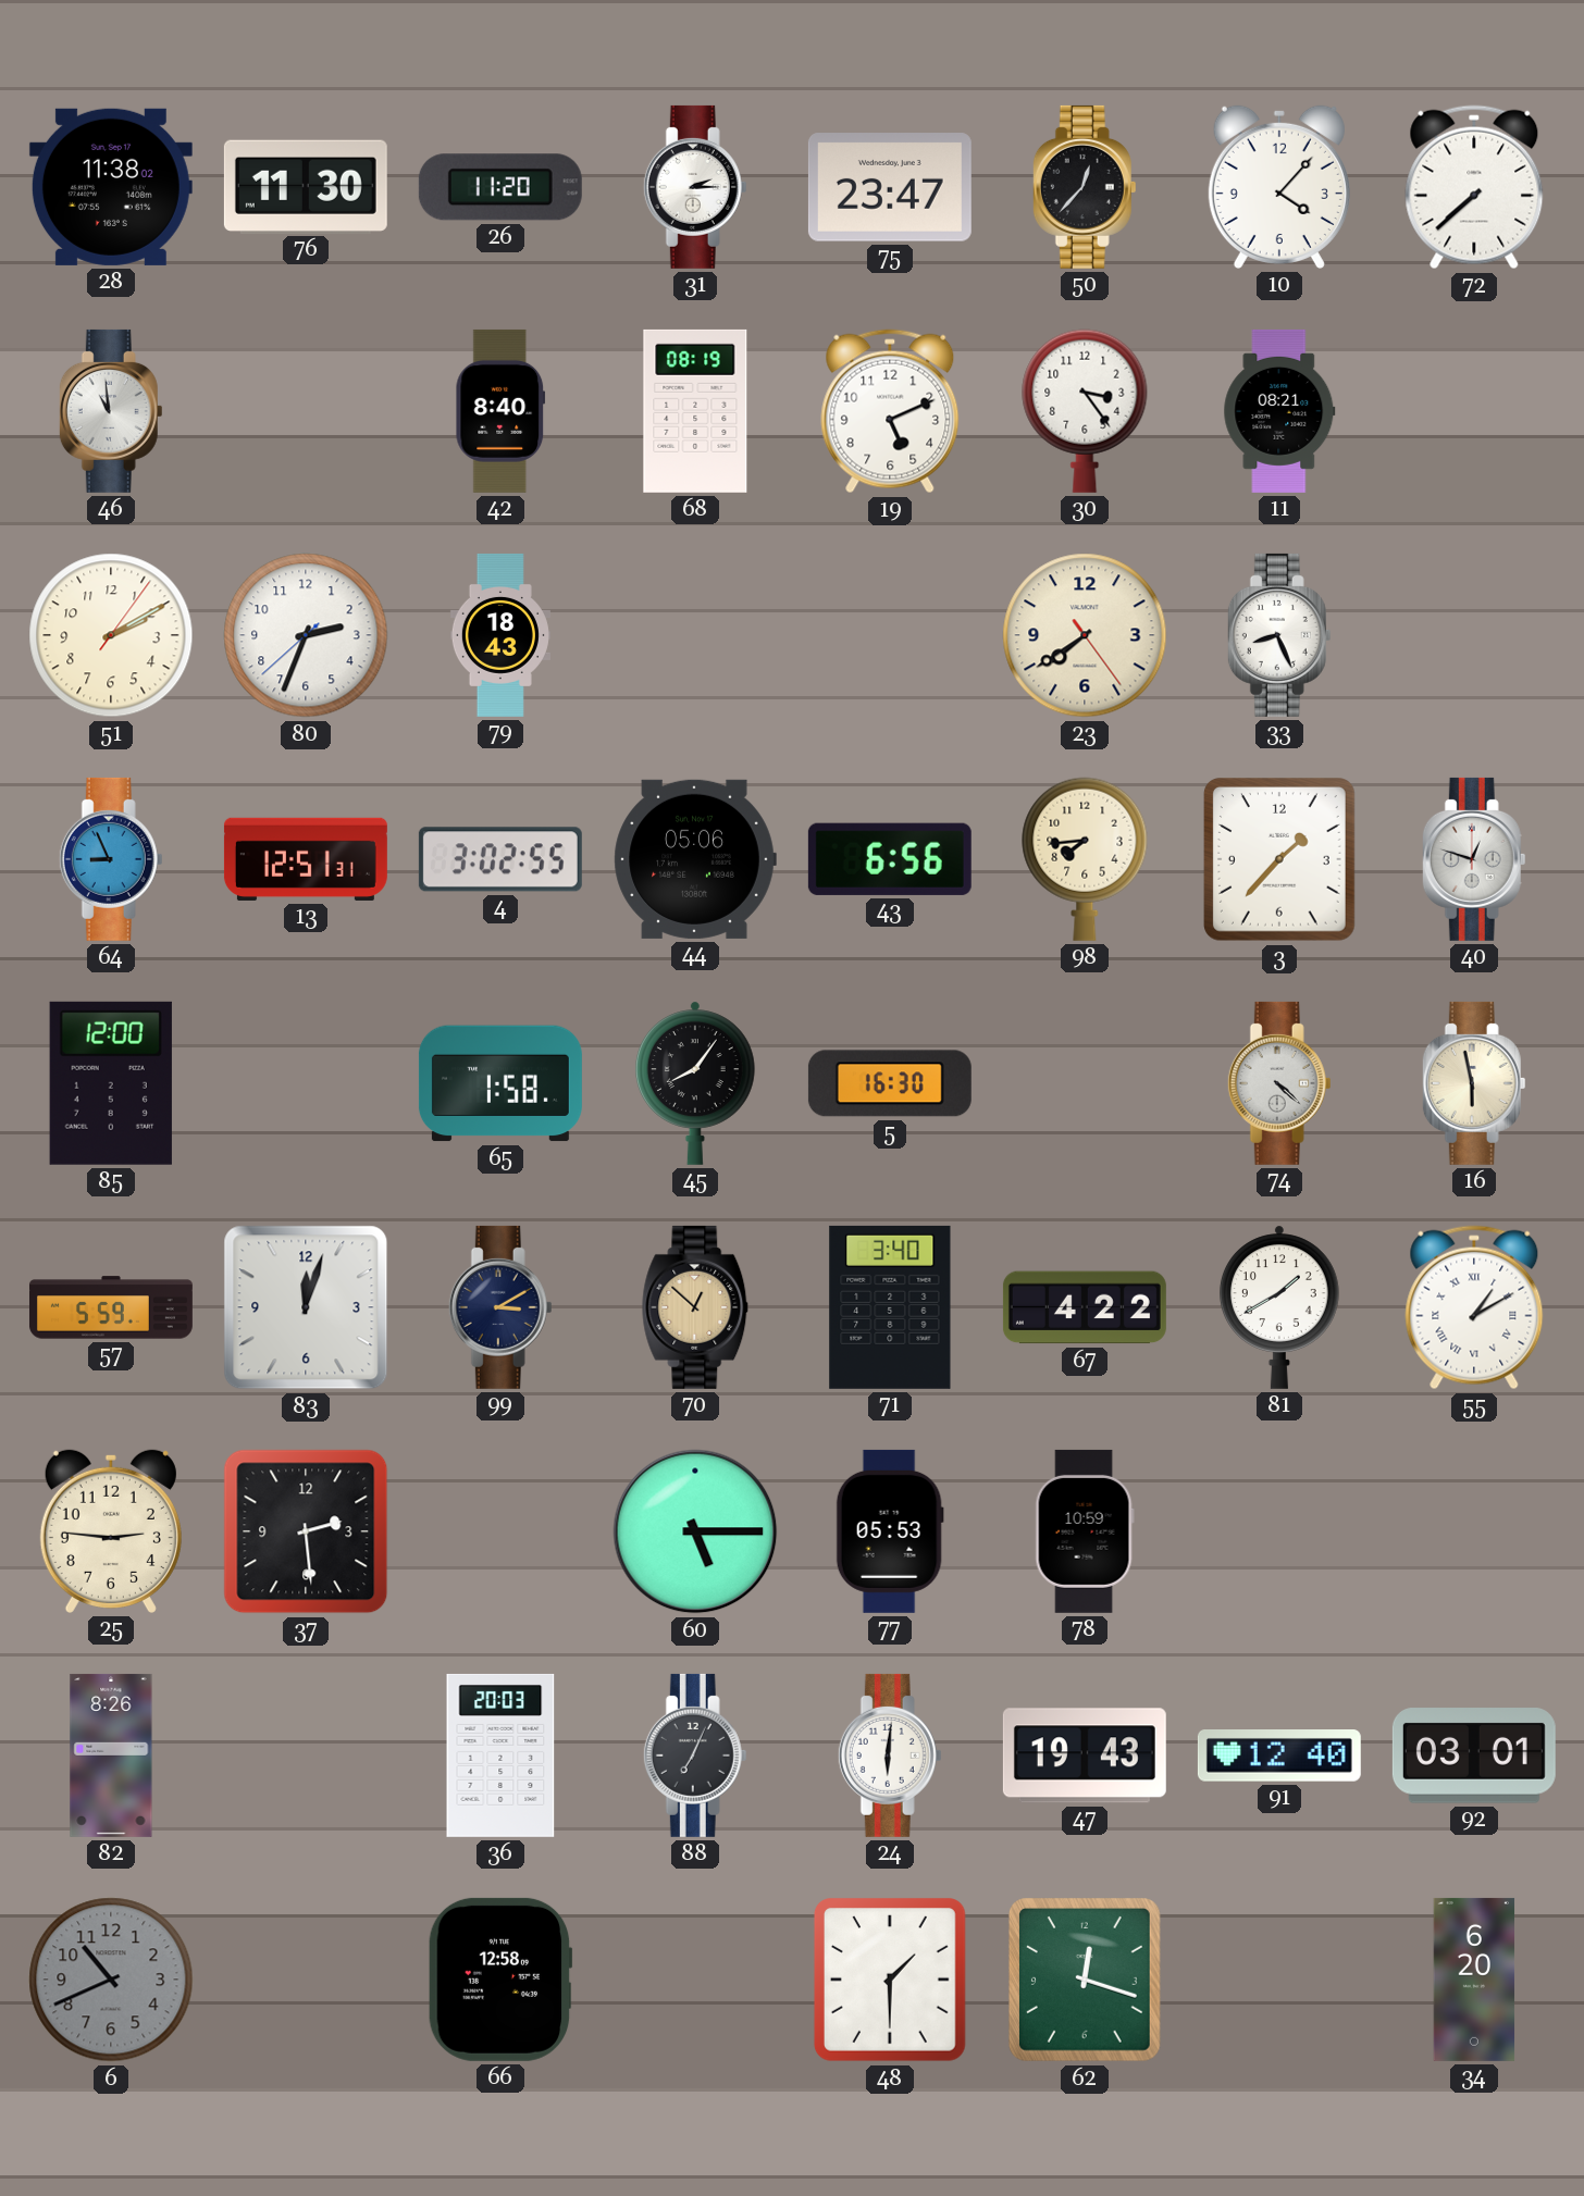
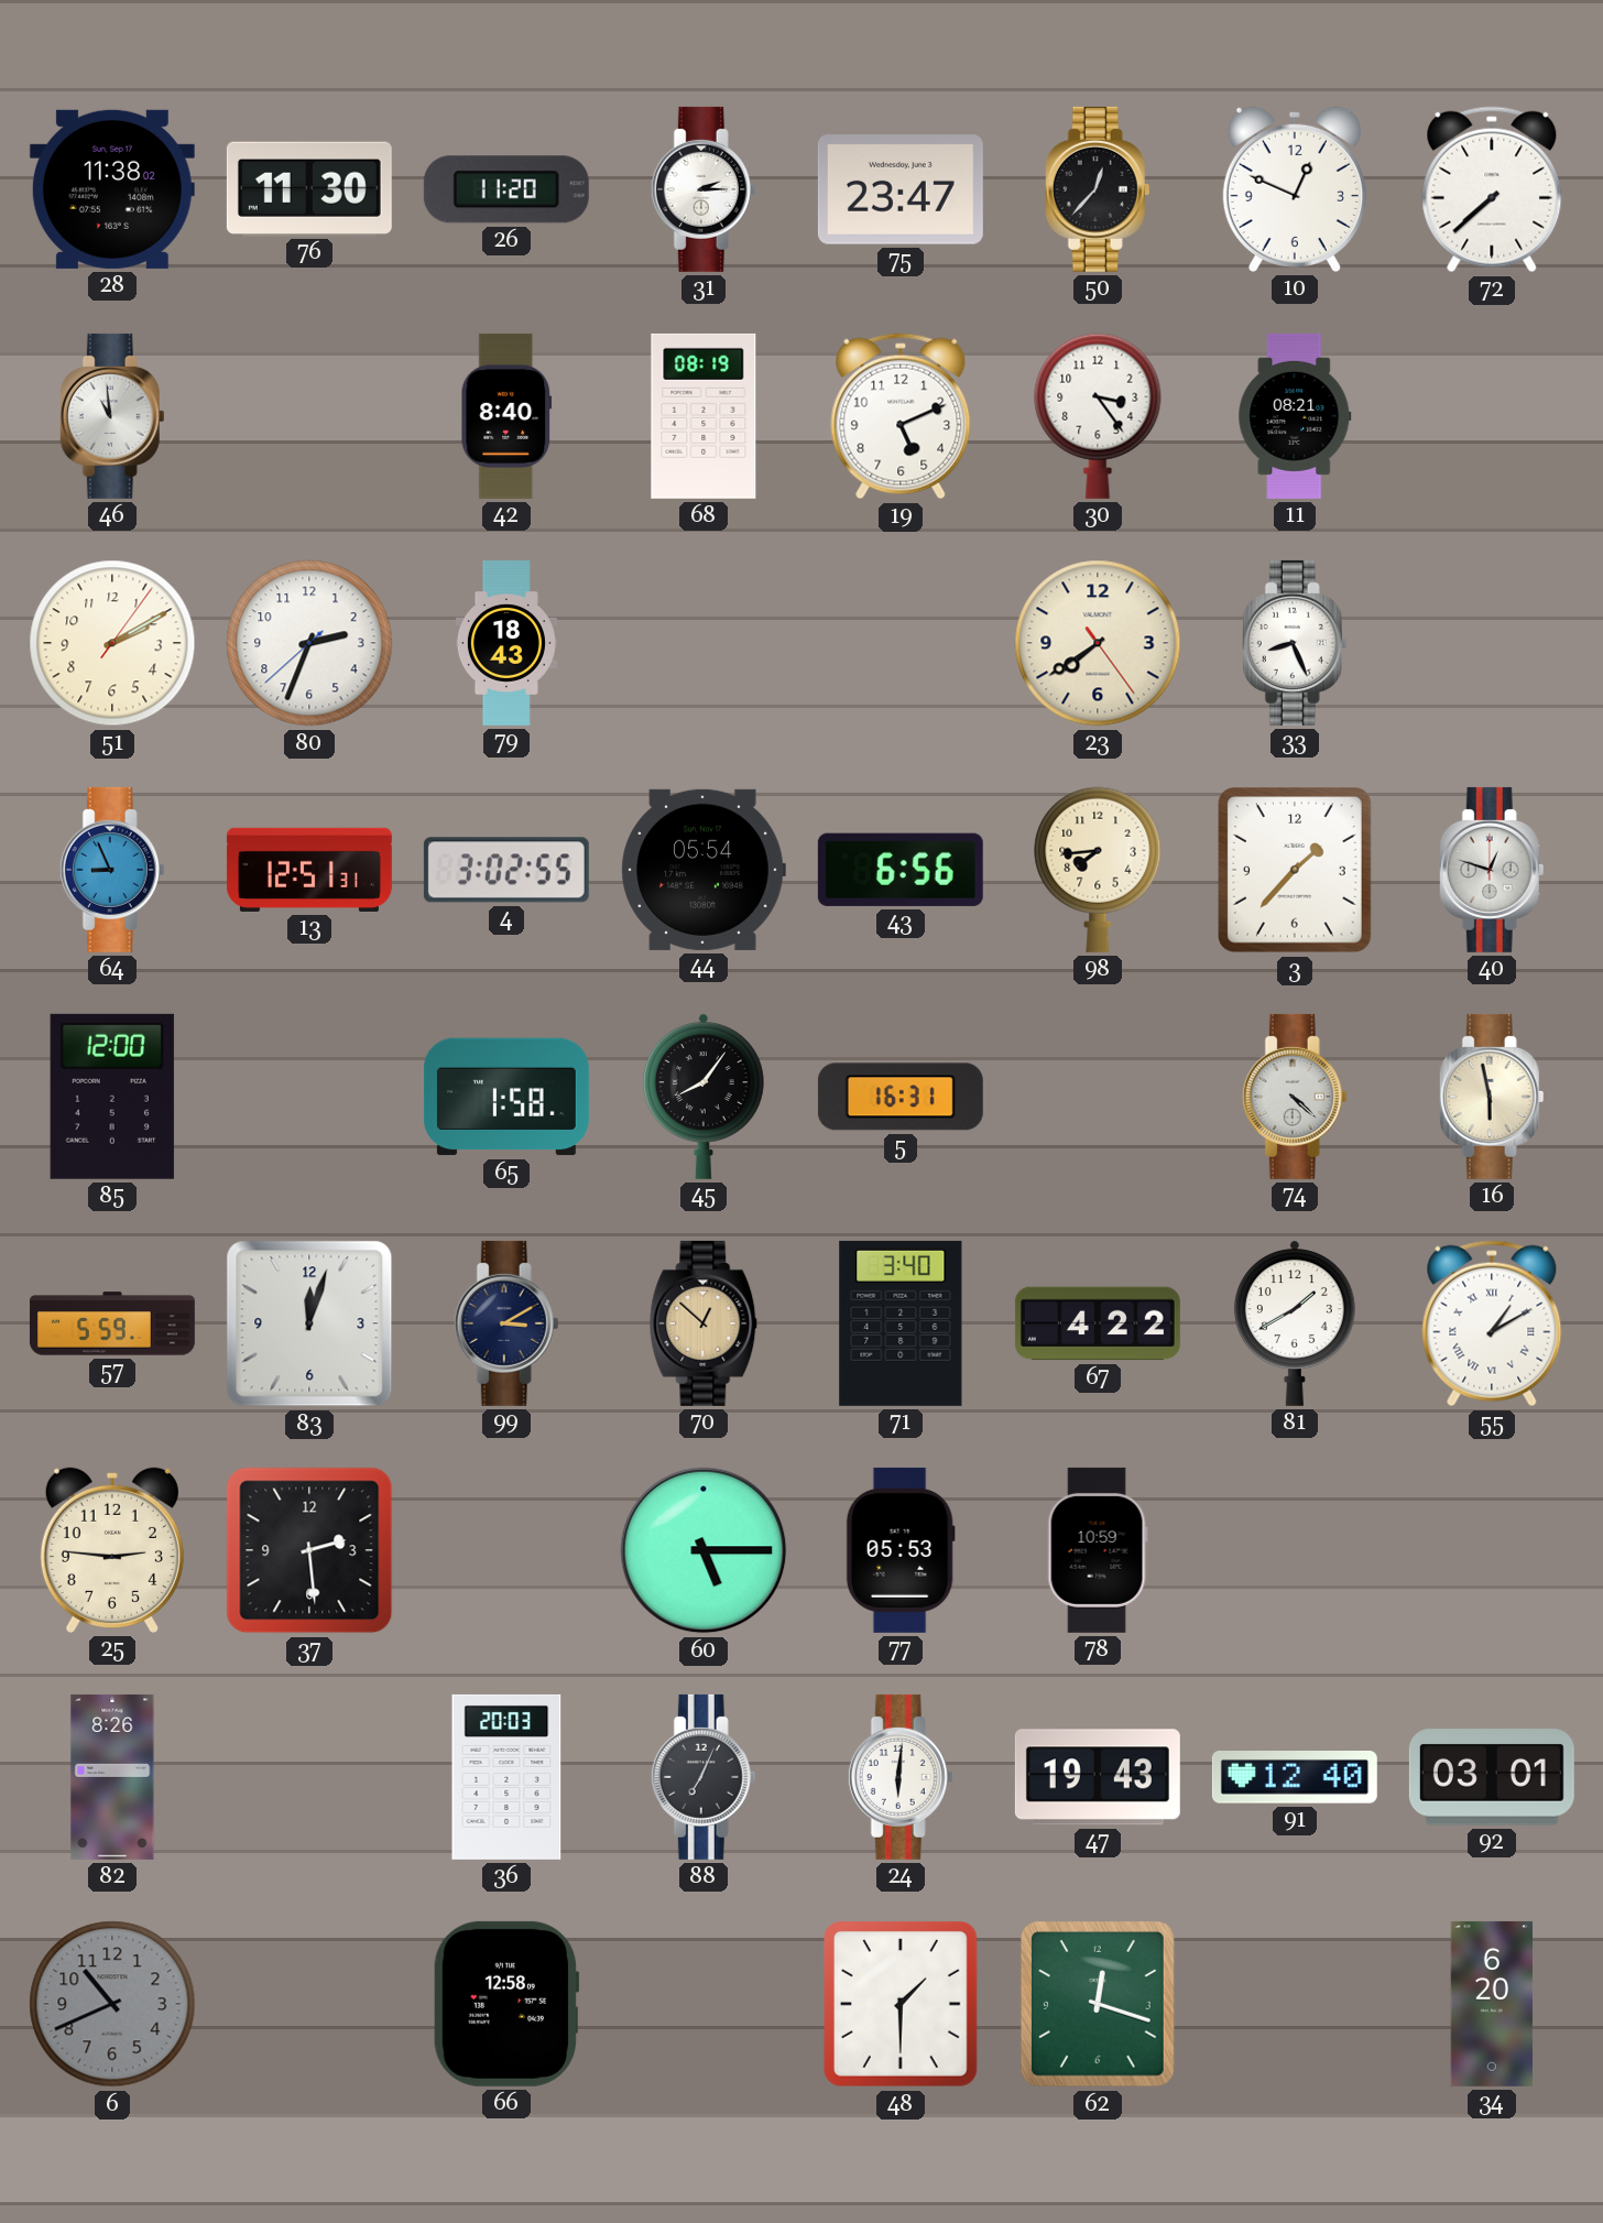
10: 4:07 -> 12:49 (1295, 189)
44: 05:06 -> 05:54 (704, 870)
5: 16:30 -> 16:31 (901, 1097)
